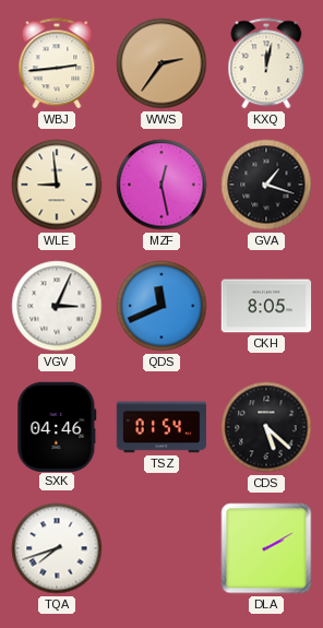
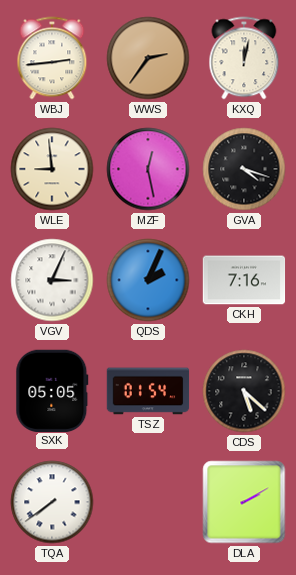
GVA: 1:18 -> 4:18 (244, 169)
QDS: 11:41 -> 2:04 (148, 280)
CKH: 8:05 -> 7:16 (244, 280)
SXK: 04:46 -> 05:05 (52, 390)
TQA: 7:42 -> 7:39 (52, 502)
